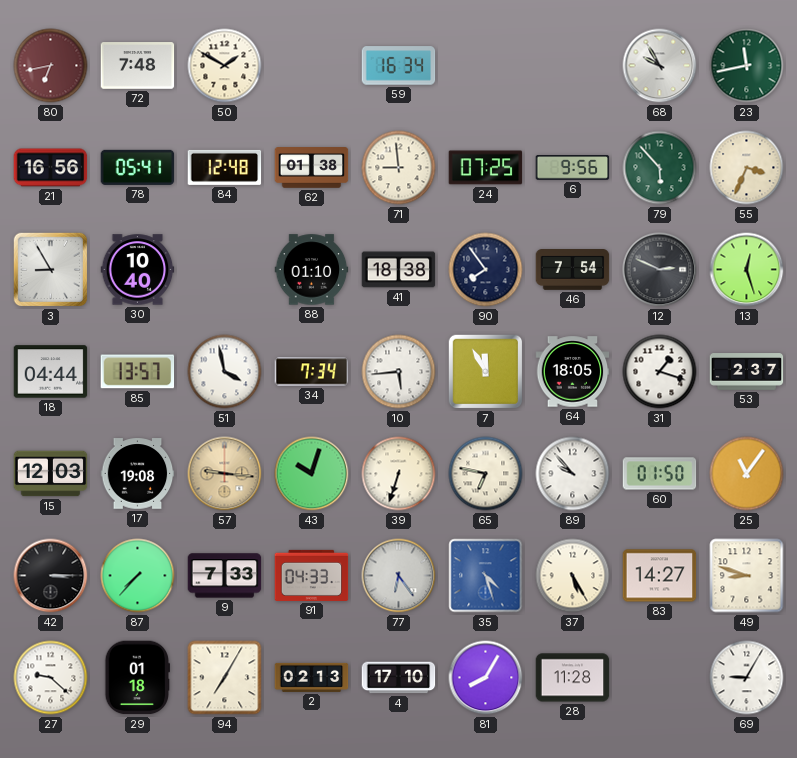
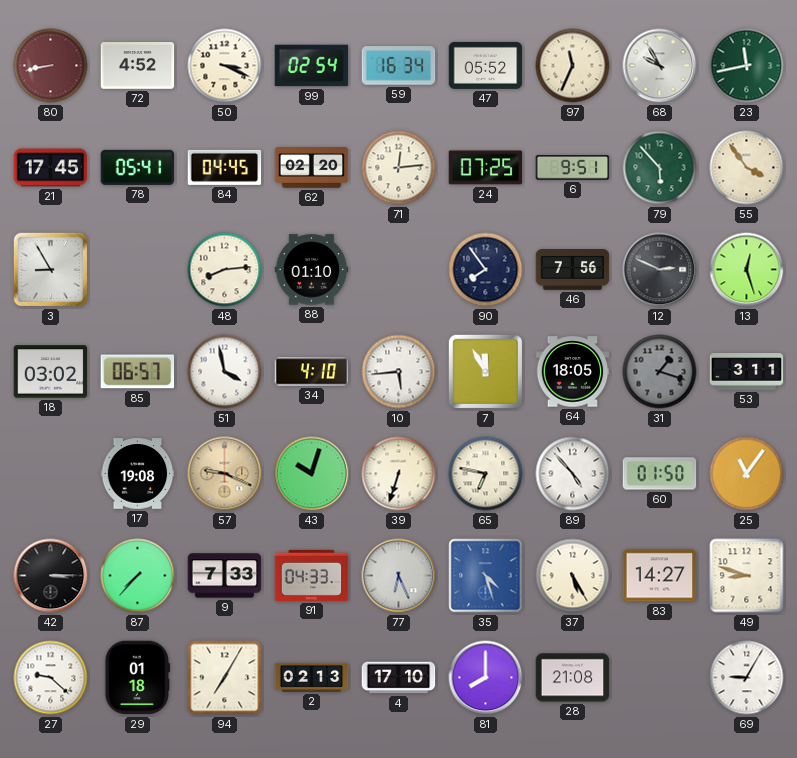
80: 6:43 -> 8:43 (51, 66)
72: 7:48 -> 4:52 (138, 66)
50: 1:50 -> 3:19 (225, 66)
99: none -> 02:54 (312, 66)
47: none -> 05:52 (486, 65)
97: none -> 11:34 (573, 66)
21: 16:56 -> 17:45 (51, 168)
84: 12:48 -> 04:45 (225, 167)
62: 01:38 -> 02:20 (312, 168)
71: 8:59 -> 12:14 (399, 168)
6: 9:56 -> 9:51 (573, 168)
55: 3:34 -> 3:54 (747, 168)
30: 10:40 -> none (138, 270)
48: none -> 8:14 (225, 270)
41: 18:38 -> none (399, 270)
46: 7:54 -> 7:56 (573, 270)
18: 04:44 -> 03:02 (51, 372)
85: 13:57 -> 06:57 (138, 372)
34: 7:34 -> 4:10 (312, 372)
31 dial: white -> grey (660, 372)
53: 2:37 -> 3:11 (747, 372)
15: 12:03 -> none (51, 474)
57: 9:16 -> 9:19 (225, 474)
89: 9:53 -> 4:53 (573, 474)
77: 6:24 -> 6:26 (399, 576)
81: 8:05 -> 8:00 (486, 678)
28: 11:28 -> 21:08 (573, 678)
